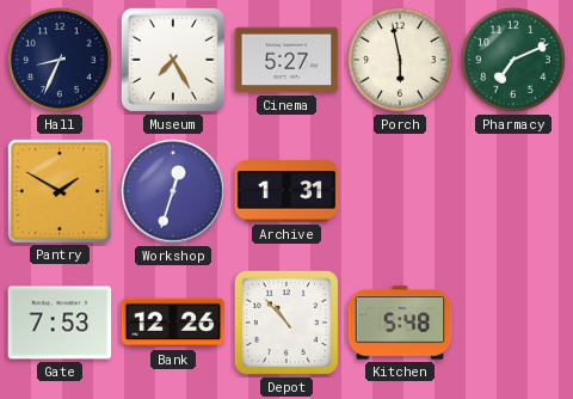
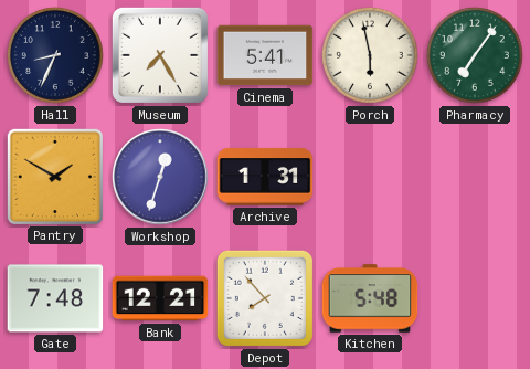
Cinema: 5:27 -> 5:41 (265, 55)
Pharmacy: 7:11 -> 7:06 (476, 56)
Gate: 7:53 -> 7:48 (55, 298)
Bank: 12:26 -> 12:21 (160, 298)
Depot: 10:53 -> 7:53 (265, 298)
